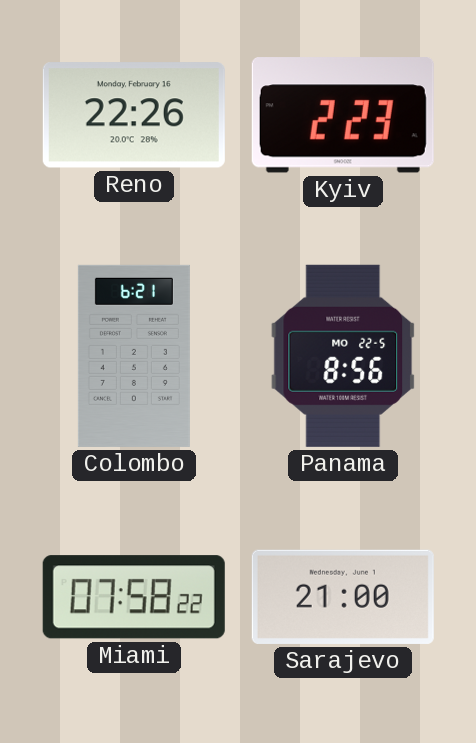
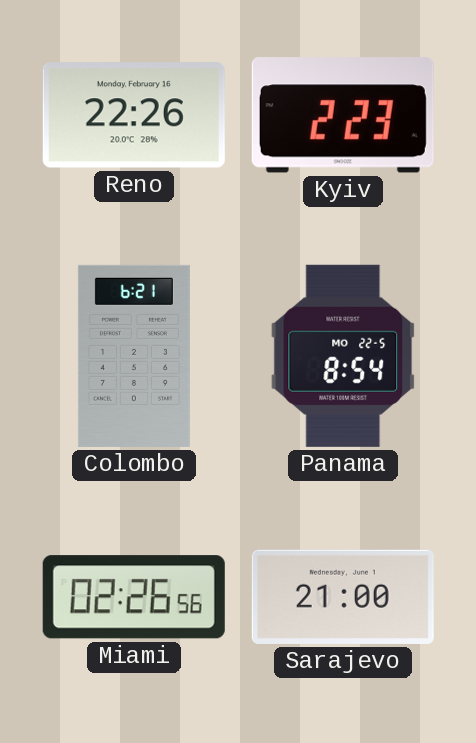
Panama: 8:56 -> 8:54 (343, 356)
Miami: 07:58 -> 02:26 (134, 597)
